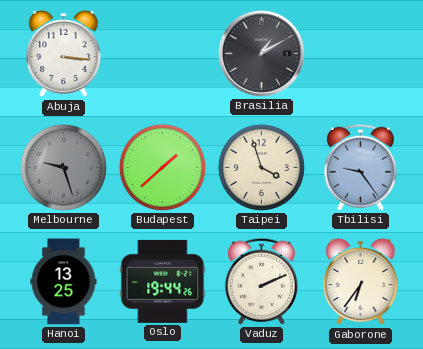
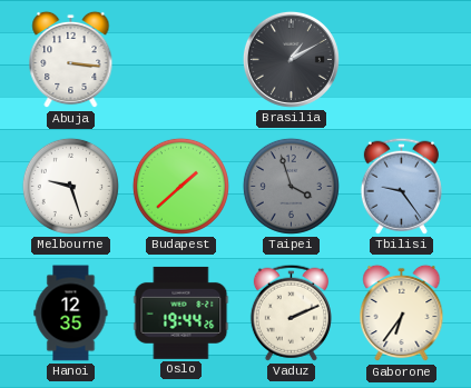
Melbourne dial: grey -> white (70, 186)
Taipei dial: cream -> grey (291, 186)
Hanoi: 13:25 -> 12:35 (71, 314)
